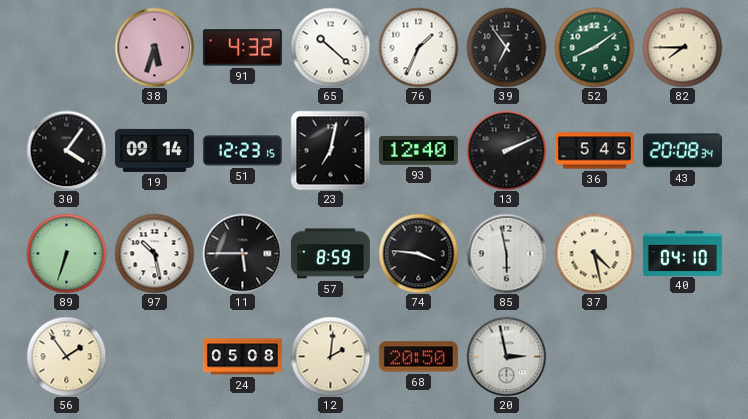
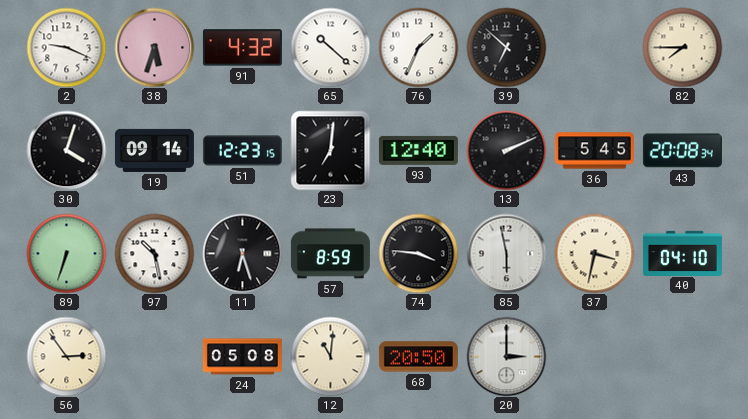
2: none -> 9:19 (66, 47)
39: 6:54 -> 6:52 (506, 47)
52: 8:09 -> none (594, 47)
30: 4:06 -> 4:03 (66, 150)
23: 7:02 -> 7:01 (330, 150)
11: 5:45 -> 6:27 (242, 253)
37: 4:28 -> 3:32 (594, 253)
56: 1:54 -> 2:54 (66, 356)
12: 2:01 -> 11:01 (330, 356)
20: 2:58 -> 3:00 (506, 356)
